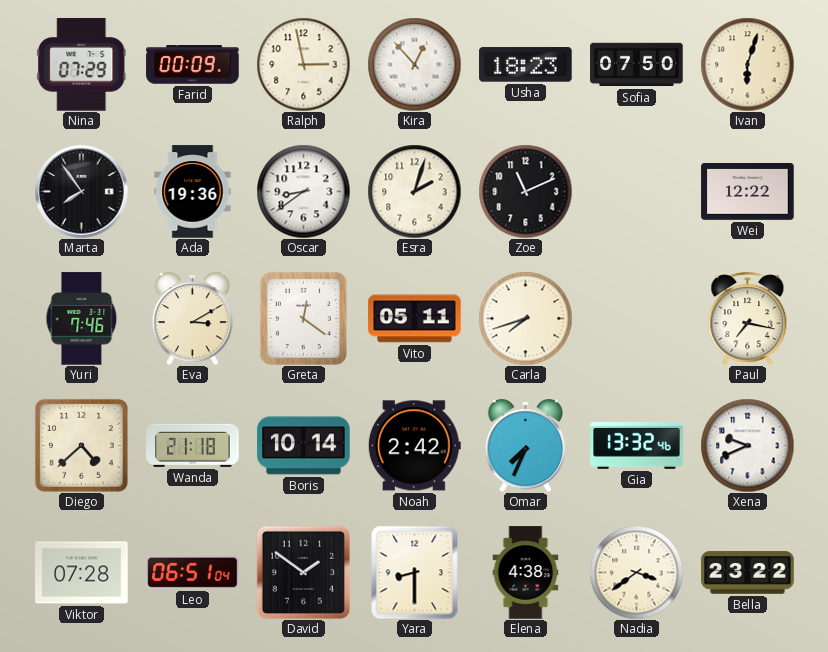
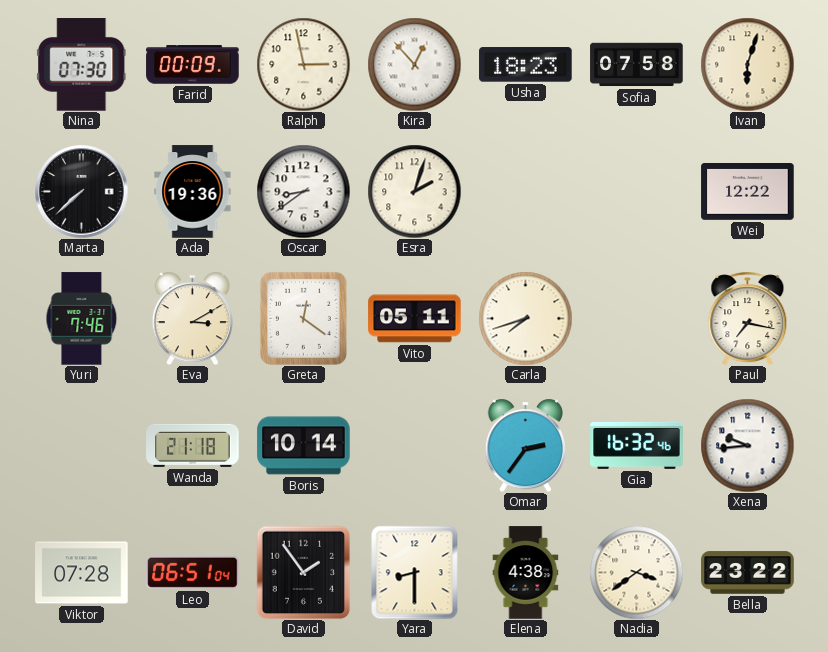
Nina: 07:29 -> 07:30 (82, 65)
Sofia: 07:50 -> 07:58 (637, 65)
Marta: 7:54 -> 7:38 (81, 191)
Zoe: 11:11 -> none (525, 191)
Diego: 4:38 -> none (81, 445)
Noah: 2:42 -> none (414, 446)
Omar: 7:34 -> 2:36 (525, 445)
Gia: 13:32 -> 16:32 (637, 445)
Xena: 9:41 -> 9:44 (747, 445)
David: 1:51 -> 1:54 (303, 572)
